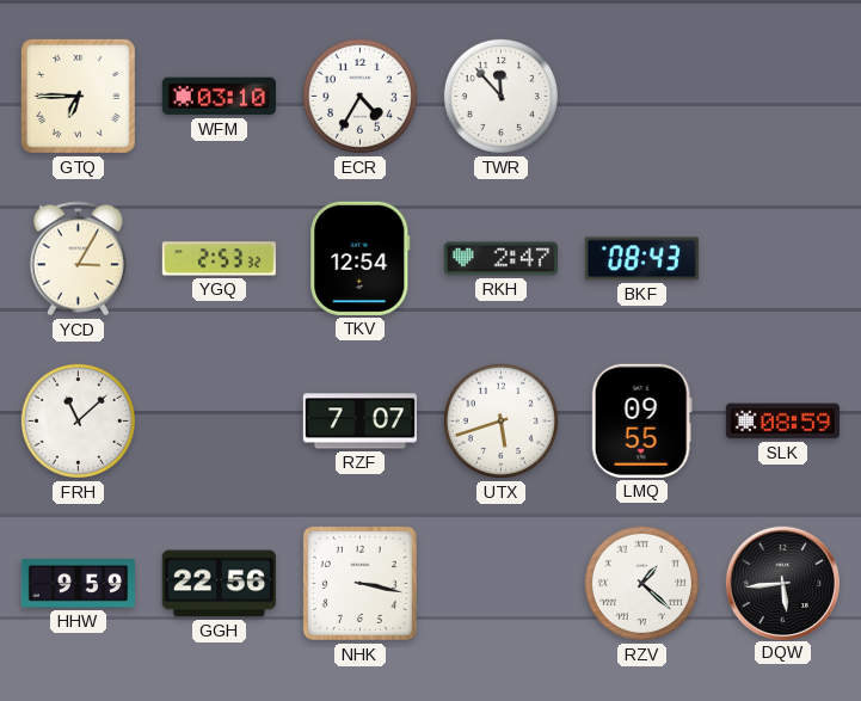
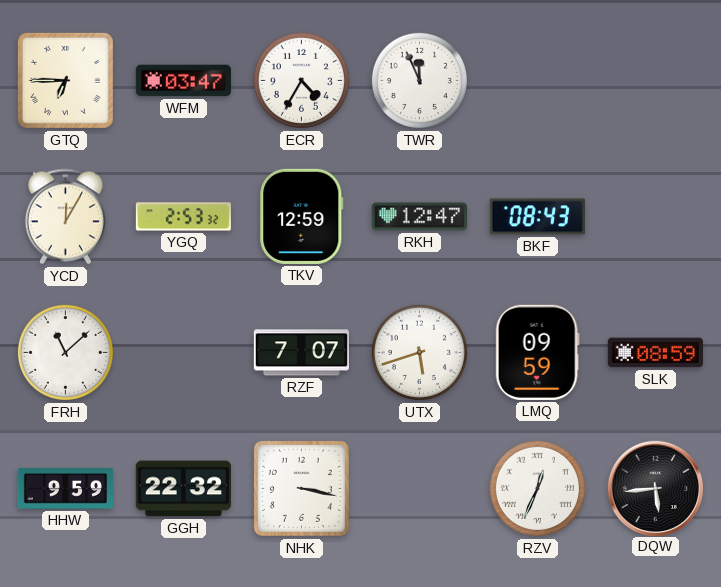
WFM: 03:10 -> 03:47 (183, 81)
TWR: 11:53 -> 11:56 (419, 80)
YCD: 3:05 -> 12:05 (65, 217)
TKV: 12:54 -> 12:59 (302, 216)
RKH: 2:47 -> 12:47 (419, 217)
LMQ: 09:55 -> 09:59 (537, 352)
GGH: 22:56 -> 22:32 (183, 489)
RZV: 1:22 -> 12:34 (537, 488)
